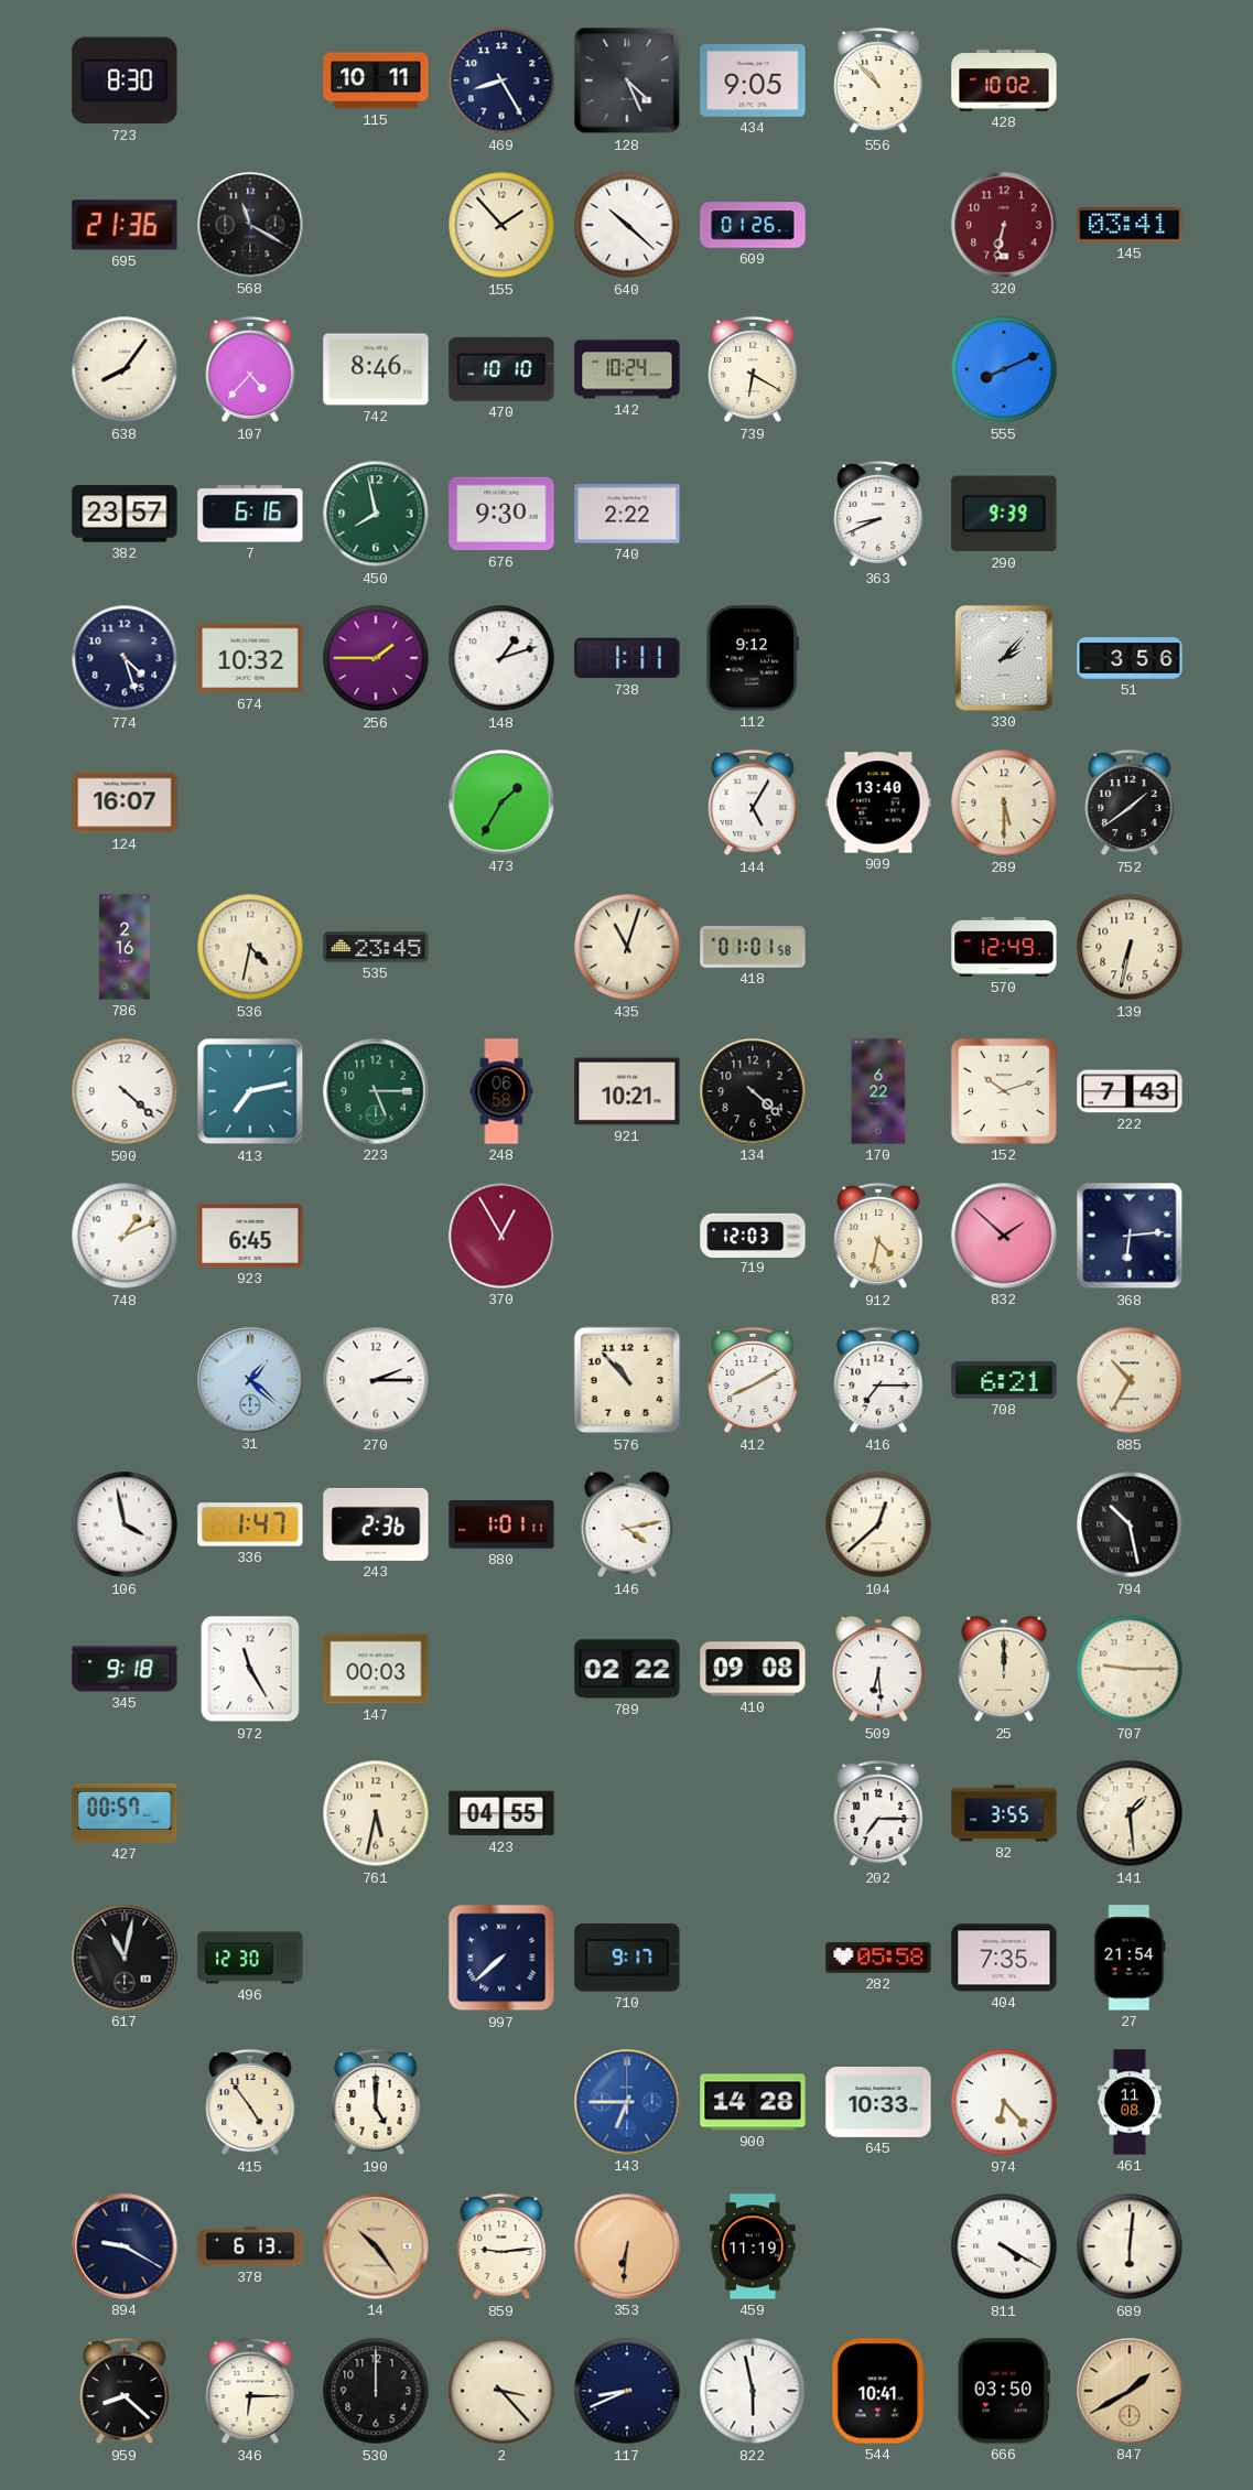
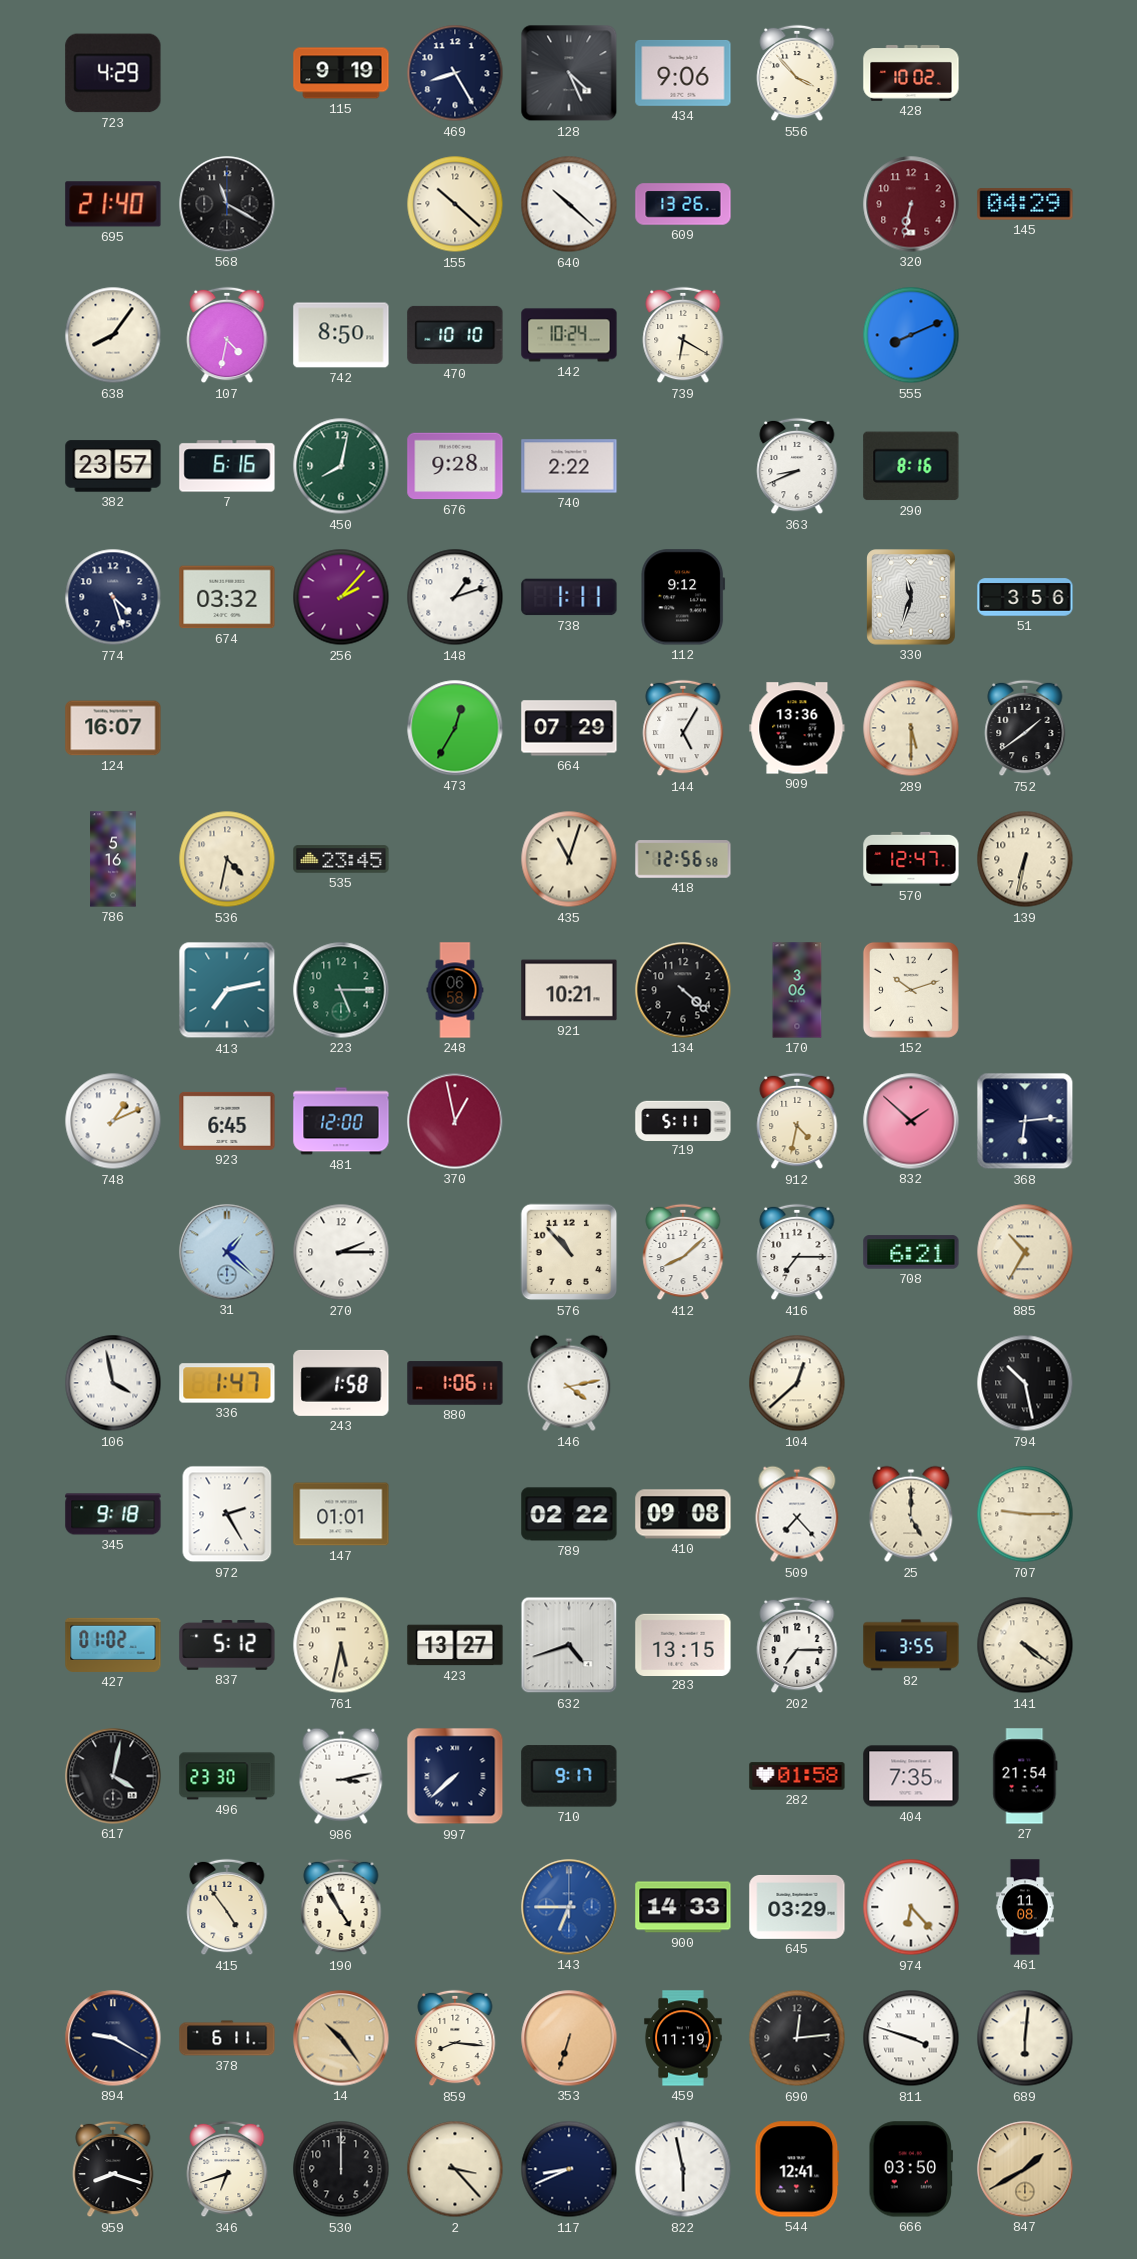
723: 8:30 -> 4:29 (113, 73)
115: 10:11 -> 9:19 (341, 73)
434: 9:05 -> 9:06 (683, 73)
556: 10:53 -> 3:53 (797, 73)
695: 21:36 -> 21:40 (113, 204)
155: 1:53 -> 10:22 (455, 204)
609: 01:26 -> 13:26 (683, 204)
145: 03:41 -> 04:29 (1025, 204)
107: 4:37 -> 4:32 (227, 335)
742: 8:46 -> 8:50 (341, 335)
450: 7:58 -> 8:02 (341, 466)
676: 9:30 -> 9:28 (455, 466)
290: 9:39 -> 8:16 (911, 466)
674: 10:32 -> 03:32 (227, 597)
256: 1:45 -> 2:07 (341, 597)
330: 2:07 -> 11:33 (911, 597)
473: 1:35 -> 12:35 (455, 728)
664: none -> 07:29 (569, 728)
909: 13:40 -> 13:36 (797, 728)
786: 2:16 -> 5:16 (113, 859)
418: 01:01 -> 12:56 (683, 859)
570: 12:49 -> 12:47 (911, 859)
500: 4:22 -> none (125, 1091)
170: 6:22 -> 3:06 (797, 990)
222: 7:43 -> none (1130, 1091)
481: none -> 12:00 (341, 1121)
370: 12:55 -> 12:58 (455, 1121)
719: 12:03 -> 5:11 (683, 1120)
412: 8:10 -> 8:08 (683, 1252)
243: 2:36 -> 1:58 (341, 1383)
880: 1:01 -> 1:06 (455, 1383)
972: 11:25 -> 2:25 (227, 1514)
147: 00:03 -> 01:01 (341, 1514)
509: 6:29 -> 7:23 (797, 1514)
25: 12:00 -> 5:00 (911, 1514)
427: 00:57 -> 01:02 (113, 1645)
837: none -> 5:12 (227, 1646)
423: 04:55 -> 13:27 (455, 1645)
632: none -> 4:42 (569, 1645)
283: none -> 13:15 (683, 1644)
141: 1:29 -> 4:21 (1025, 1645)
617: 11:02 -> 4:02 (113, 1776)
496: 12:30 -> 23:30 (227, 1776)
986: none -> 3:13 (341, 1776)
282: 05:58 -> 01:58 (797, 1776)
190: 5:00 -> 4:55 (341, 1907)
900: 14:28 -> 14:33 (683, 1907)
645: 10:33 -> 03:29 (797, 1907)
378: 6:13 -> 6:11 (227, 2038)
859: 9:14 -> 8:16 (455, 2038)
353: 6:31 -> 6:33 (569, 2038)
690: none -> 12:14 (797, 2038)
811: 4:20 -> 3:48 (911, 2038)
959: 8:22 -> 8:18 (113, 2169)
346: 6:15 -> 6:42 (227, 2169)
544: 10:41 -> 12:41 (797, 2169)
